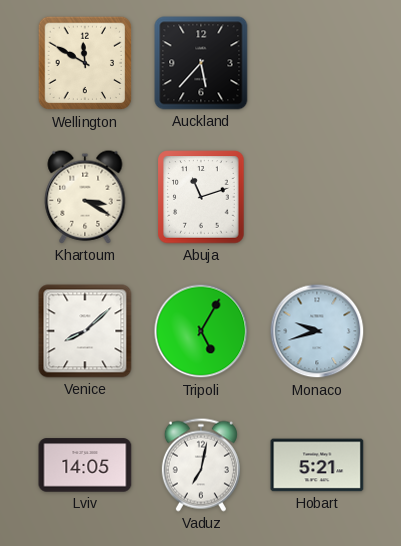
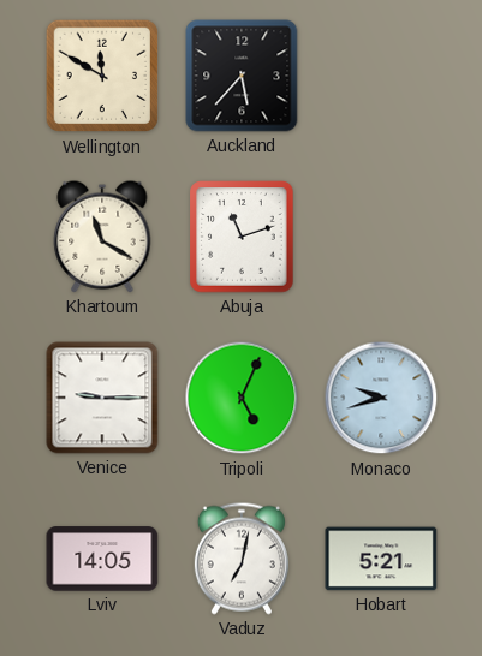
Khartoum: 3:20 -> 11:20 (102, 237)
Venice: 8:08 -> 9:15 (102, 398)
Tripoli: 5:05 -> 5:04 (242, 398)
